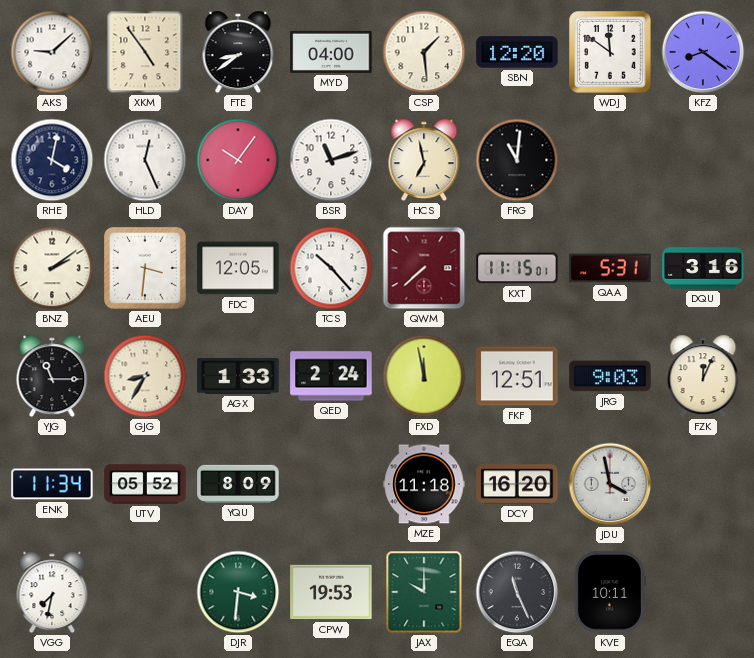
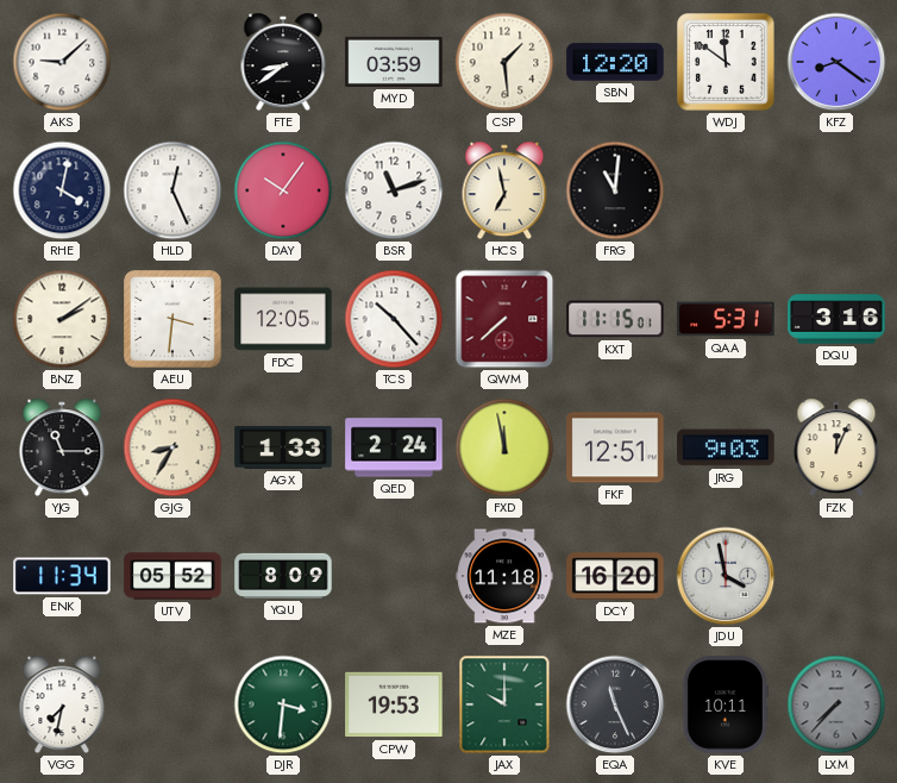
XKM: 4:54 -> none (145, 52)
MYD: 04:00 -> 03:59 (394, 62)
LXM: none -> 7:37 (836, 704)
